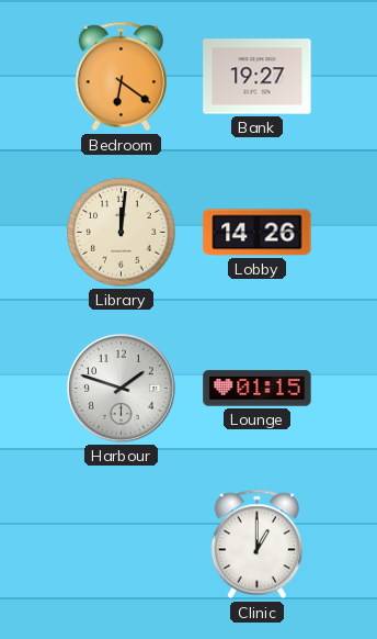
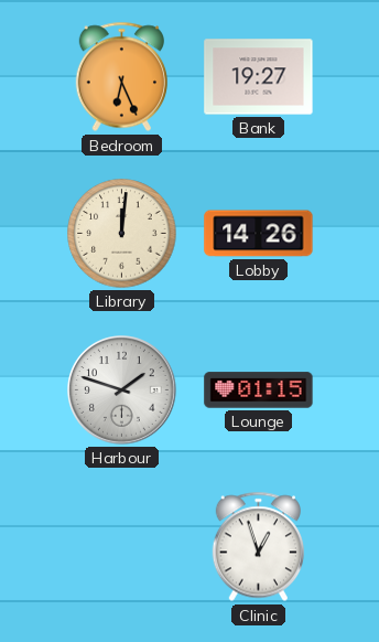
Bedroom: 6:21 -> 6:26 (121, 77)
Clinic: 1:00 -> 12:57 (258, 547)
